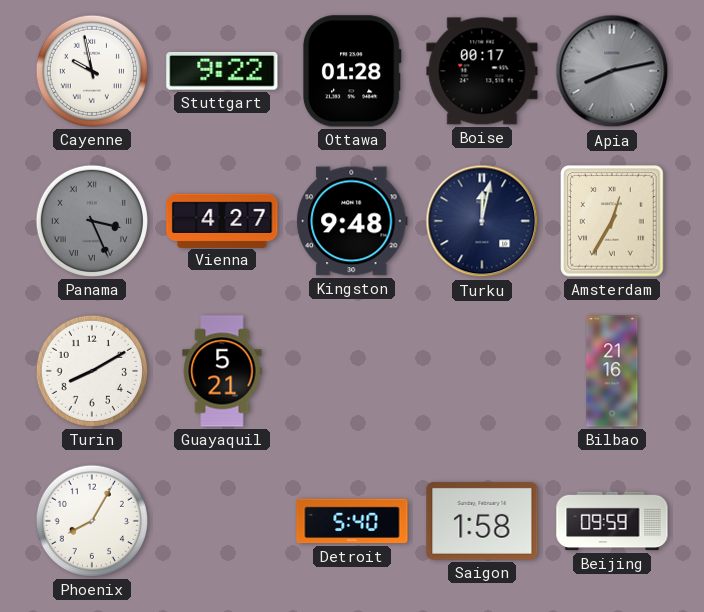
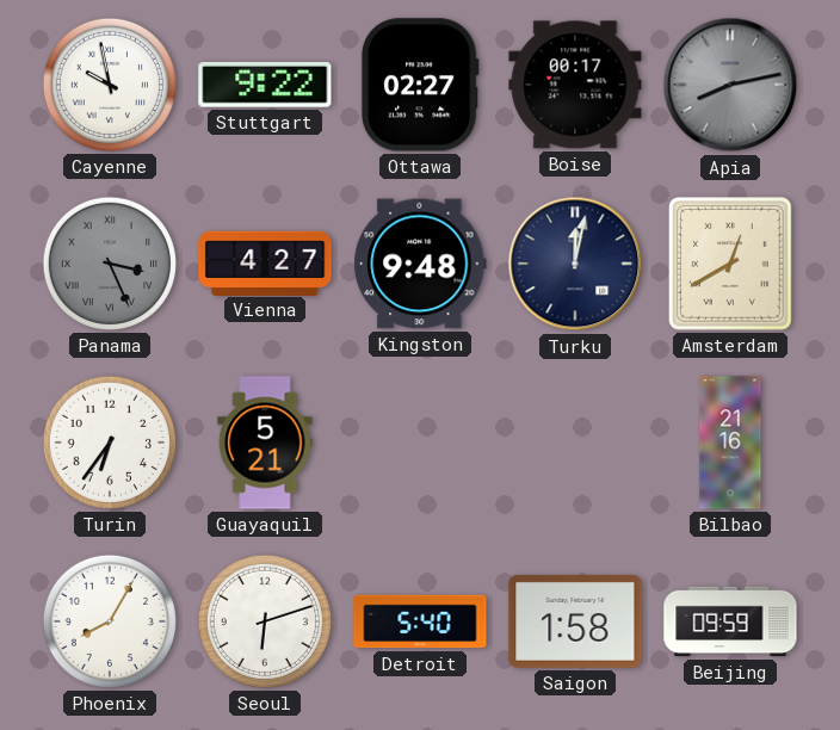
Ottawa: 01:28 -> 02:27 (420, 85)
Amsterdam: 12:35 -> 12:40 (730, 264)
Turin: 8:10 -> 6:36 (110, 443)
Seoul: none -> 6:12 (265, 621)
